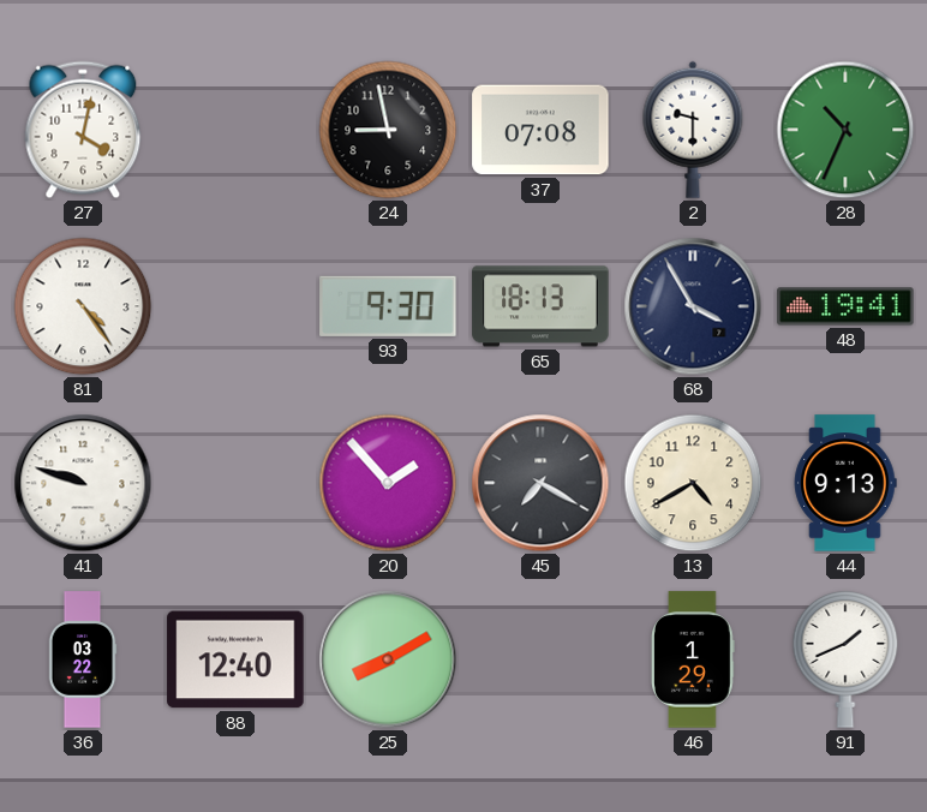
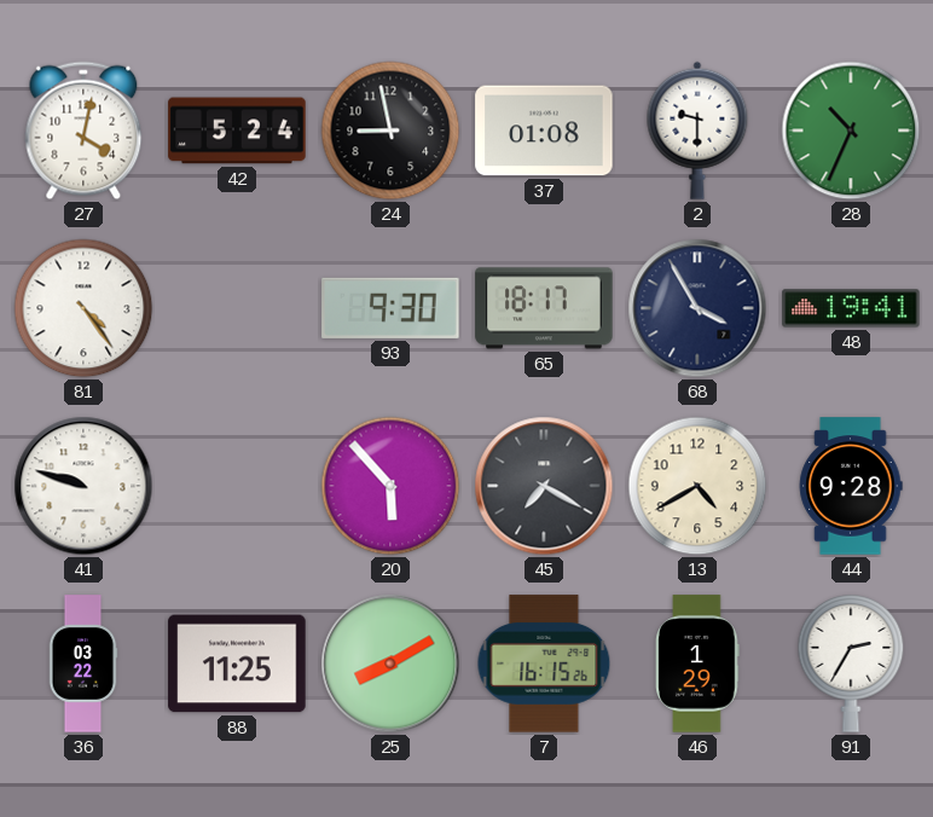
42: none -> 5:24 (237, 131)
37: 07:08 -> 01:08 (544, 131)
65: 18:13 -> 18:17 (544, 308)
20: 1:53 -> 5:53 (390, 486)
44: 9:13 -> 9:28 (851, 486)
88: 12:40 -> 11:25 (237, 664)
7: none -> 16:15 (544, 664)
91: 1:41 -> 2:35 (851, 665)
